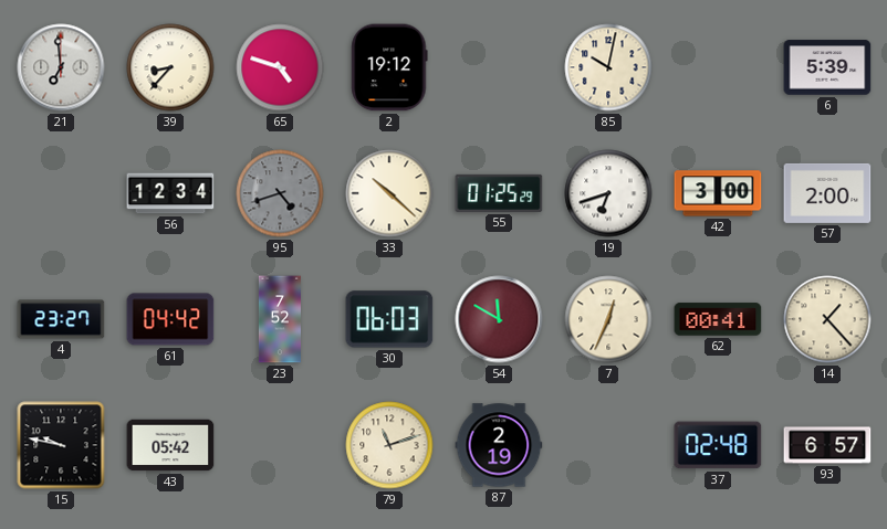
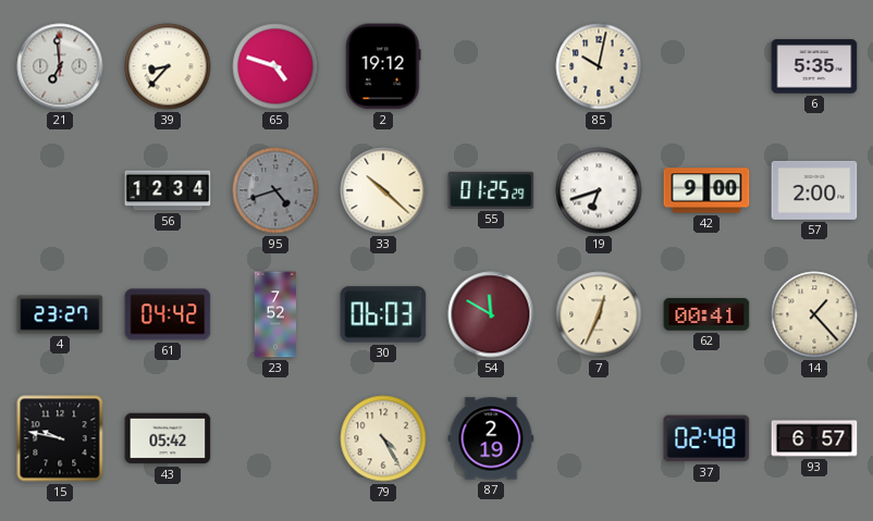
6: 5:39 -> 5:35 (814, 66)
42: 3:00 -> 9:00 (706, 190)
79: 11:12 -> 4:25 (383, 438)
